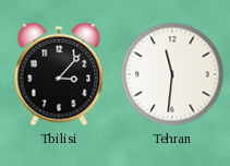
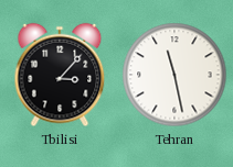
Tehran: 11:31 -> 11:28 (174, 75)
